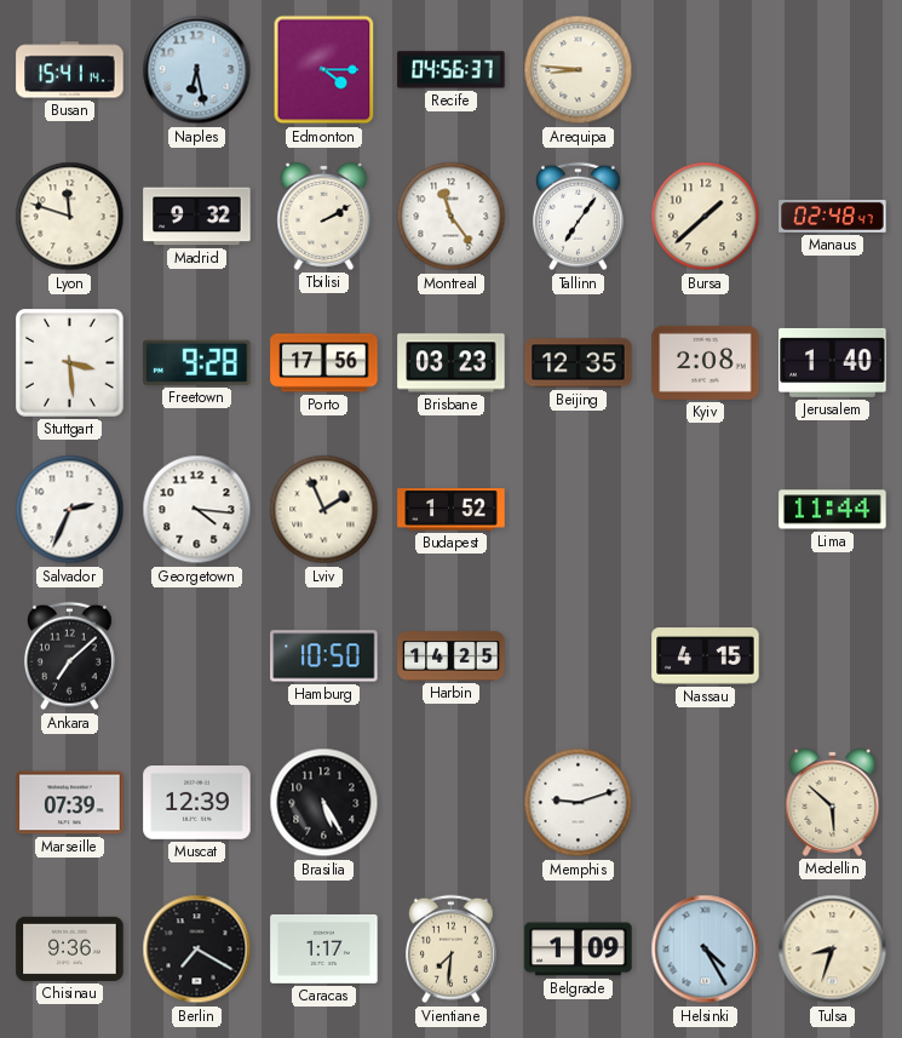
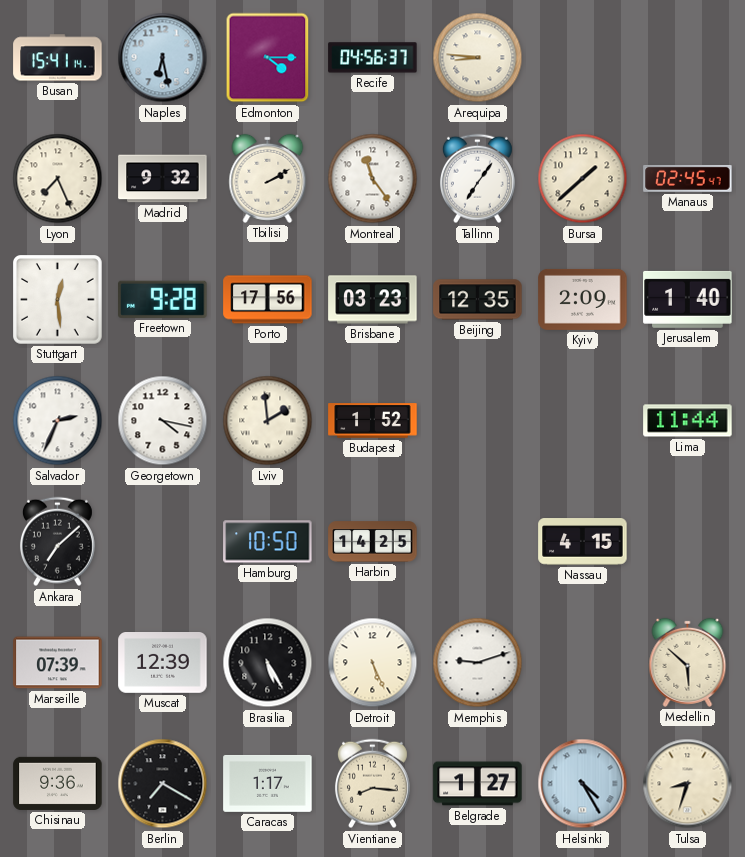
Lyon: 11:48 -> 7:26 (58, 179)
Manaus: 02:48 -> 02:45 (688, 178)
Stuttgart: 3:29 -> 12:29 (58, 300)
Kyiv: 2:08 -> 2:09 (583, 299)
Georgetown: 4:16 -> 4:17 (163, 421)
Lviv: 1:56 -> 1:59 (268, 421)
Detroit: none -> 5:26 (373, 663)
Vientiane: 7:31 -> 8:16 (372, 784)
Belgrade: 1:09 -> 1:27 (478, 784)
